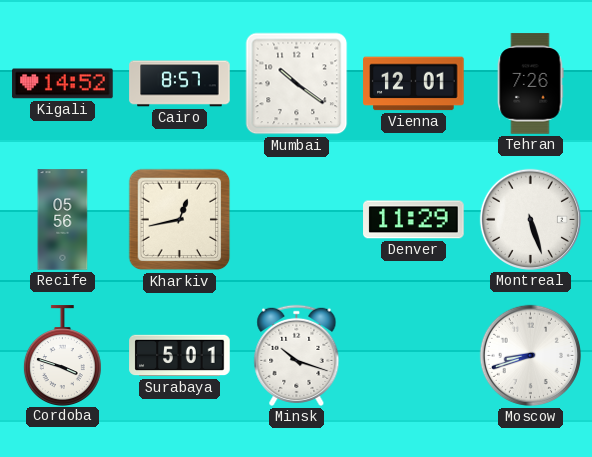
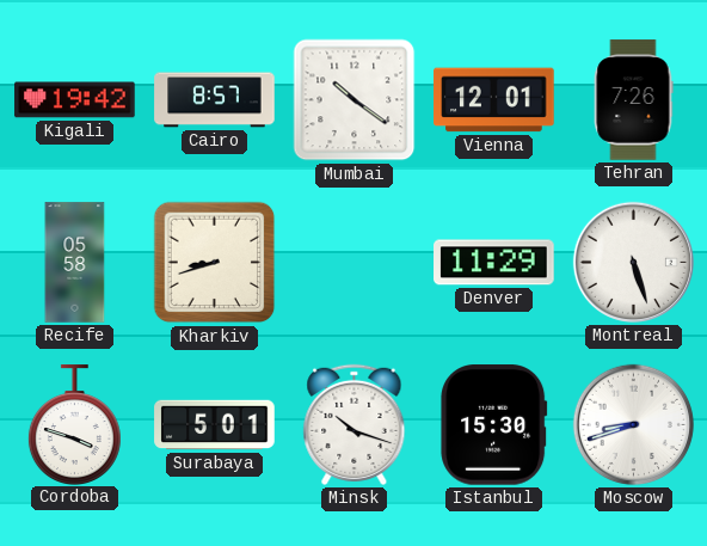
Kigali: 14:52 -> 19:42 (75, 100)
Recife: 05:56 -> 05:58 (75, 263)
Kharkiv: 12:43 -> 8:42 (215, 263)
Istanbul: none -> 15:30 (494, 425)
